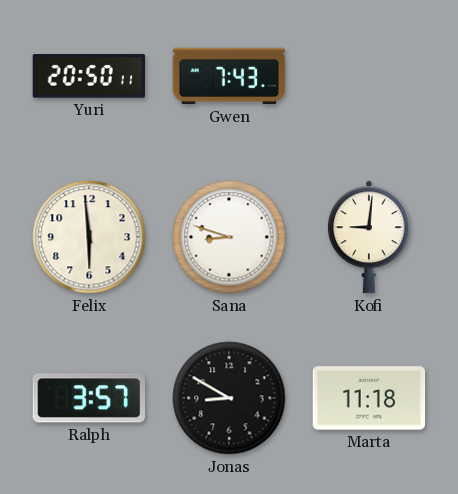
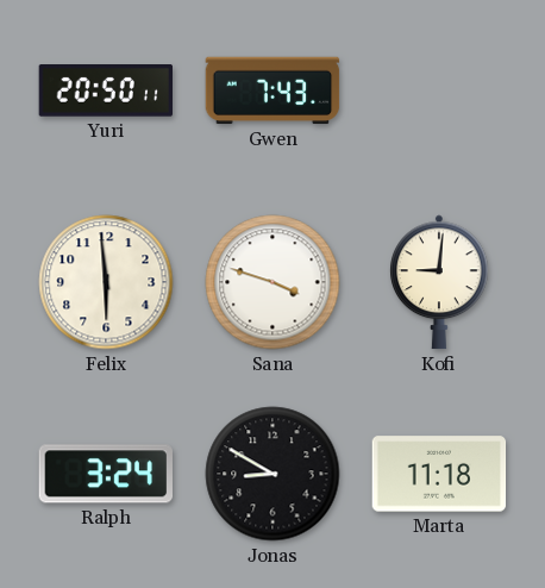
Sana: 8:48 -> 3:48 (272, 282)
Ralph: 3:57 -> 3:24 (105, 474)
